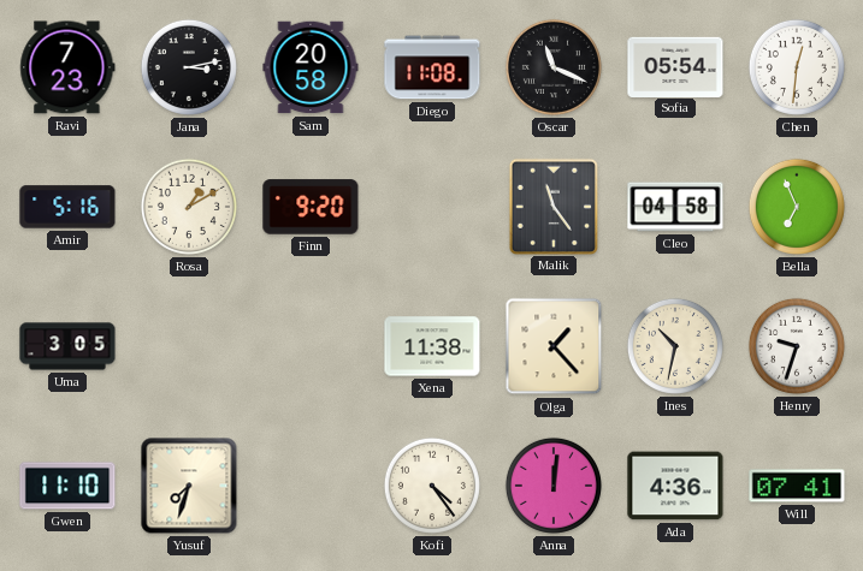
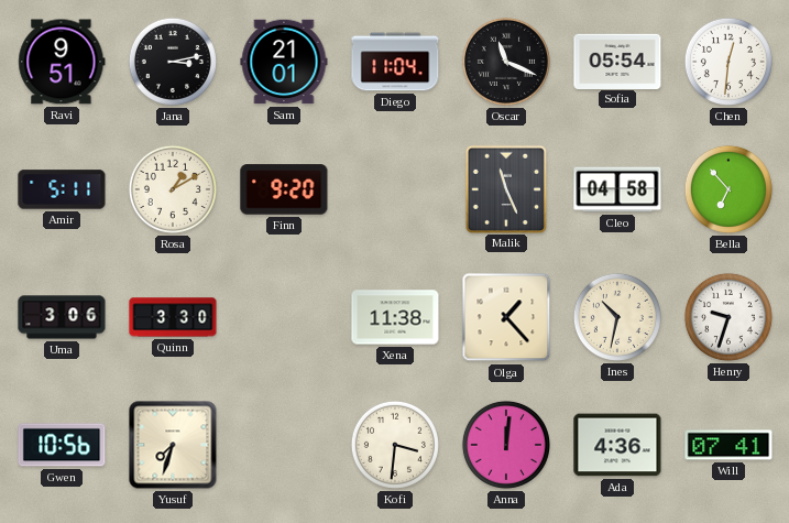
Ravi: 7:23 -> 9:51 (62, 62)
Sam: 20:58 -> 21:01 (284, 62)
Diego: 11:08 -> 11:04 (395, 62)
Amir: 5:16 -> 5:11 (62, 189)
Malik: 11:24 -> 11:26 (505, 188)
Bella: 6:56 -> 6:53 (728, 189)
Uma: 3:05 -> 3:06 (62, 317)
Quinn: none -> 3:30 (173, 317)
Gwen: 11:10 -> 10:56 (62, 445)
Kofi: 4:24 -> 3:31 (395, 445)
